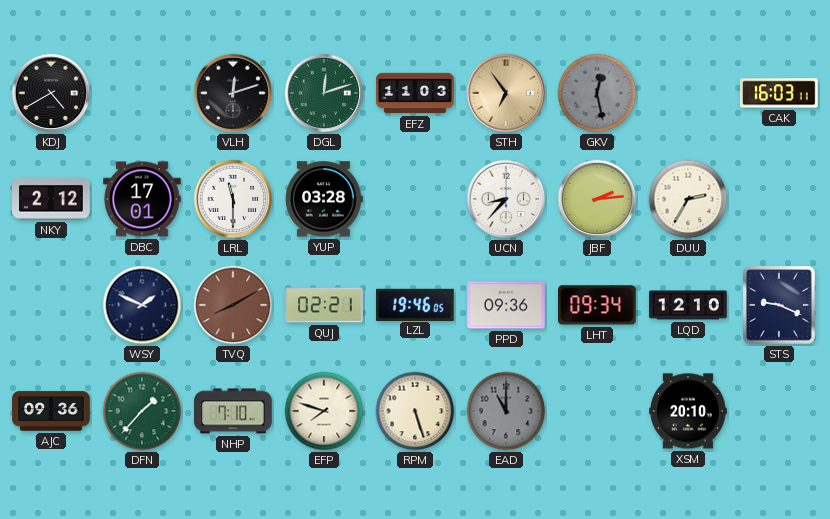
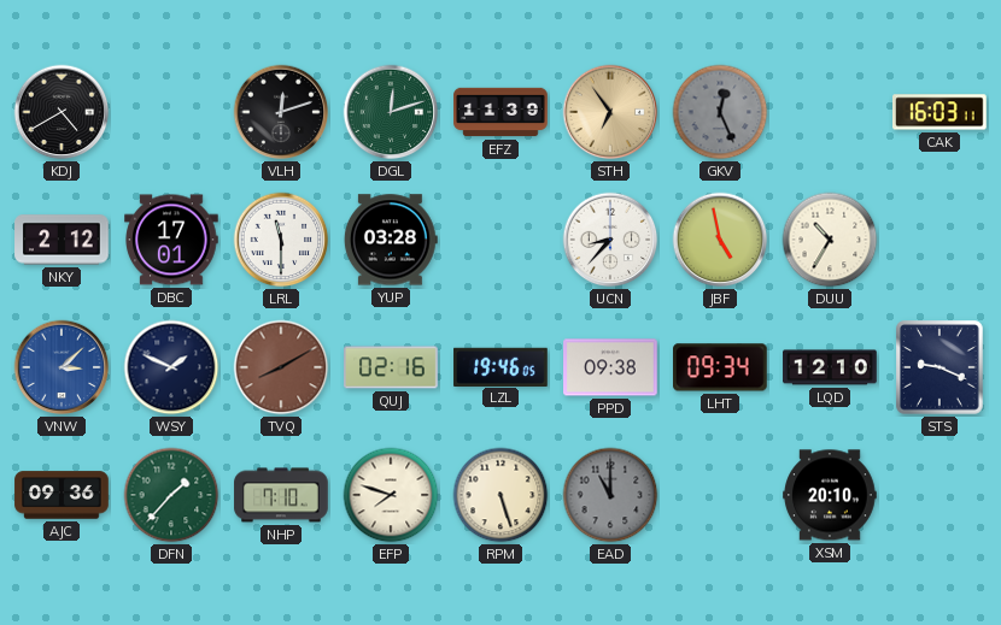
EFZ: 11:03 -> 11:39 (500, 112)
GKV: 12:28 -> 12:26 (720, 112)
JBF: 2:14 -> 4:58 (720, 240)
DUU: 2:35 -> 10:35 (830, 240)
VNW: none -> 3:08 (62, 367)
QUJ: 02:21 -> 02:16 (391, 367)
PPD: 09:36 -> 09:38 (610, 367)
